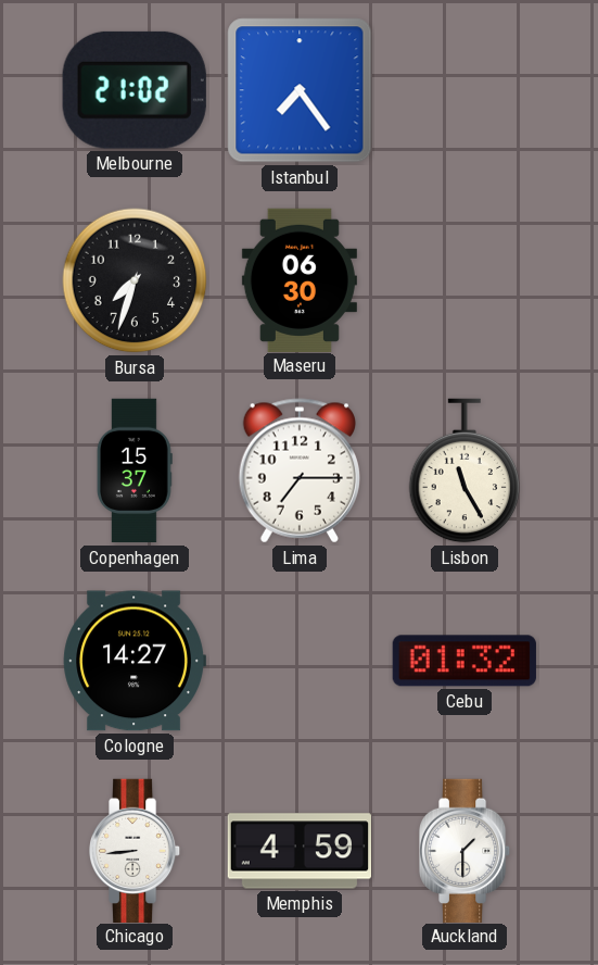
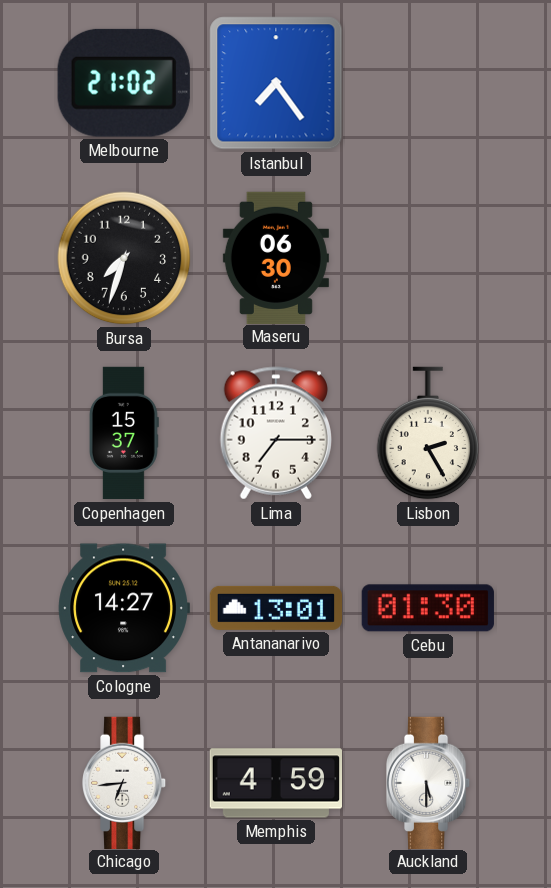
Lisbon: 11:25 -> 2:25 (428, 433)
Antananarivo: none -> 13:01 (275, 608)
Cebu: 01:32 -> 01:30 (428, 608)
Chicago: 8:44 -> 6:44 (125, 782)
Auckland: 1:30 -> 5:30 (429, 782)
